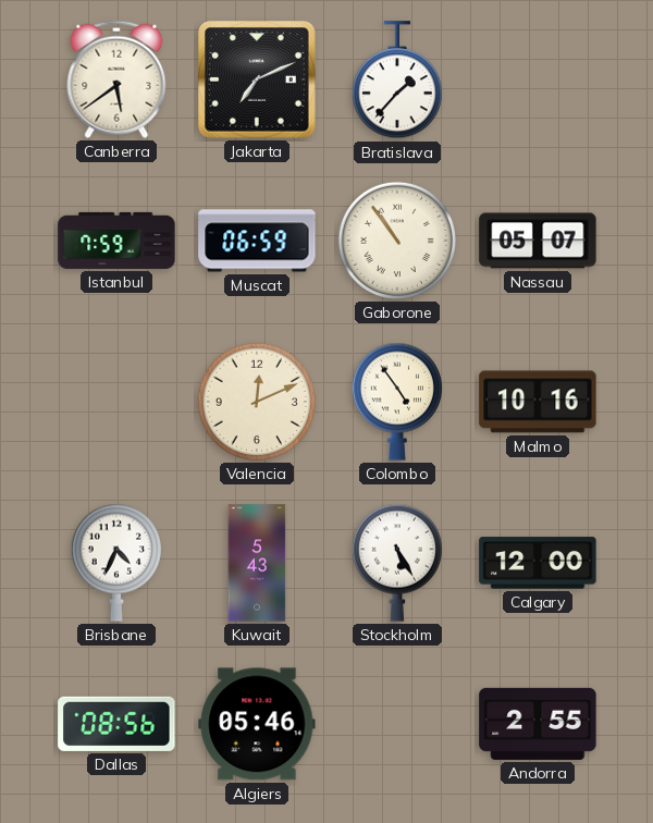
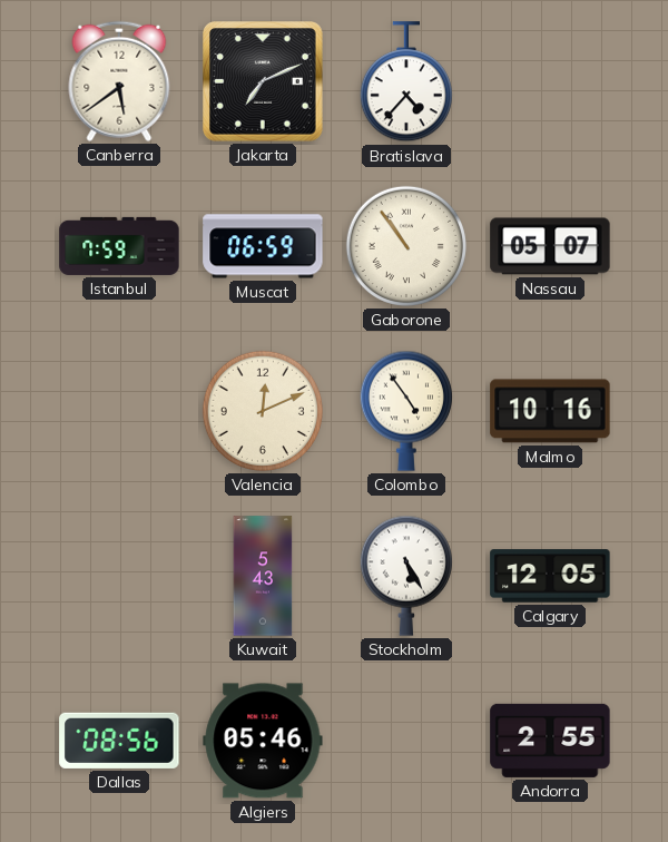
Bratislava: 1:37 -> 4:37 (406, 82)
Brisbane: 4:34 -> none (116, 563)
Calgary: 12:00 -> 12:05 (550, 576)
